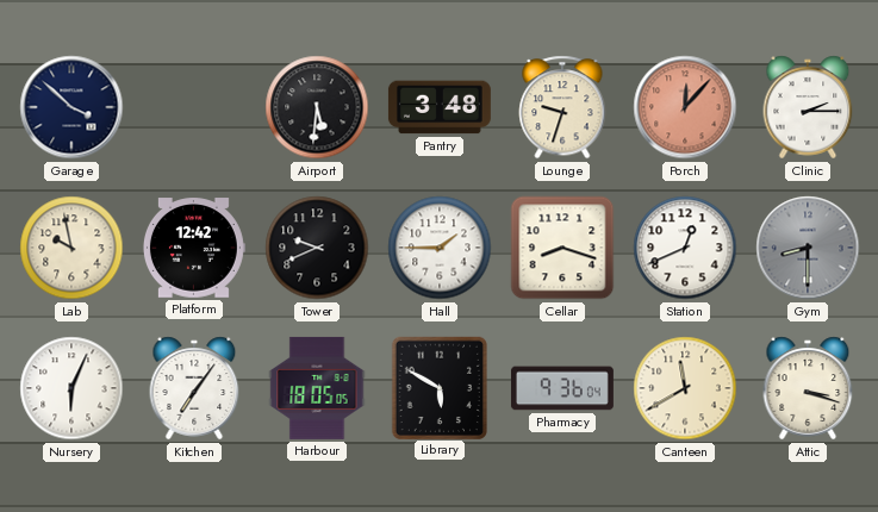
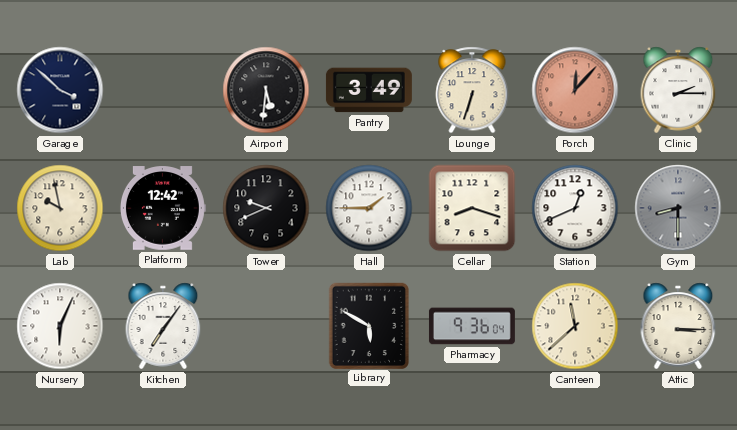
Pantry: 3:48 -> 3:49 (369, 90)
Lounge: 9:33 -> 6:33 (472, 90)
Harbour: 18:05 -> none (317, 388)
Canteen: 11:40 -> 11:38 (575, 326)
Attic: 3:18 -> 3:15 (678, 326)
